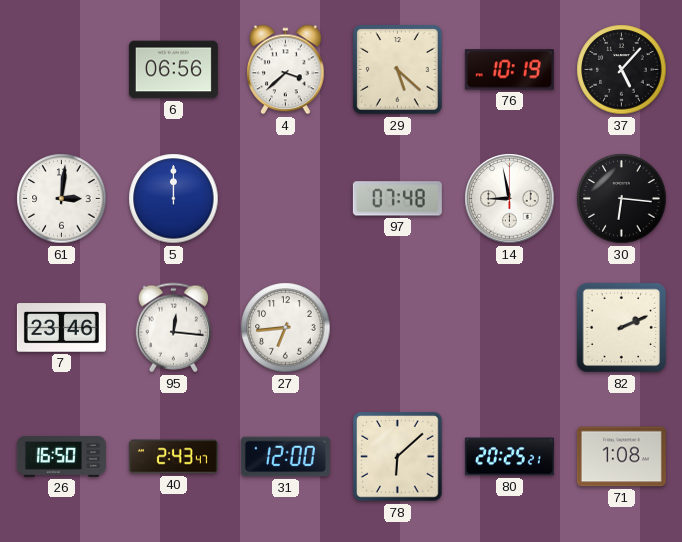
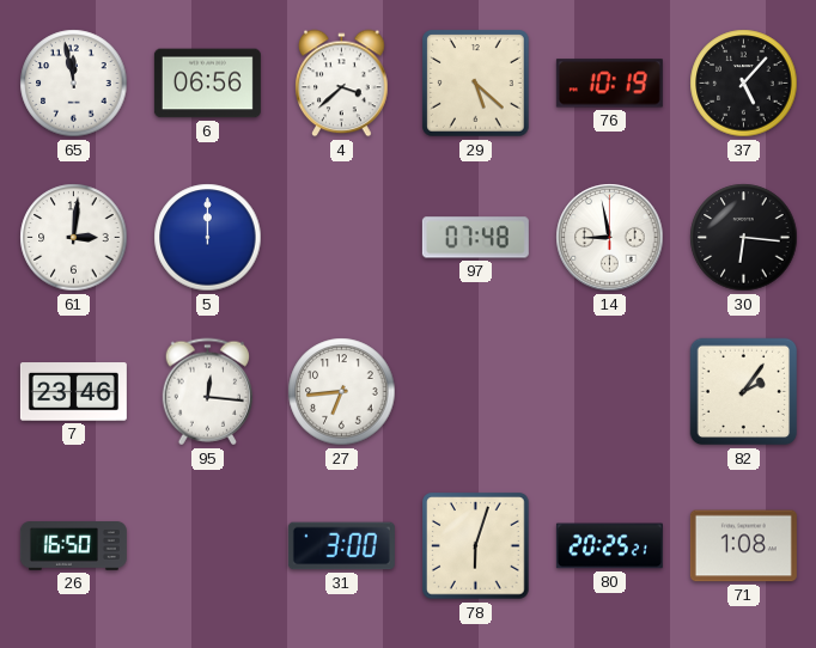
65: none -> 11:58 (74, 84)
82: 2:11 -> 2:06 (744, 392)
40: 2:43 -> none (173, 457)
31: 12:00 -> 3:00 (341, 546)
78: 6:08 -> 6:03 (476, 546)
